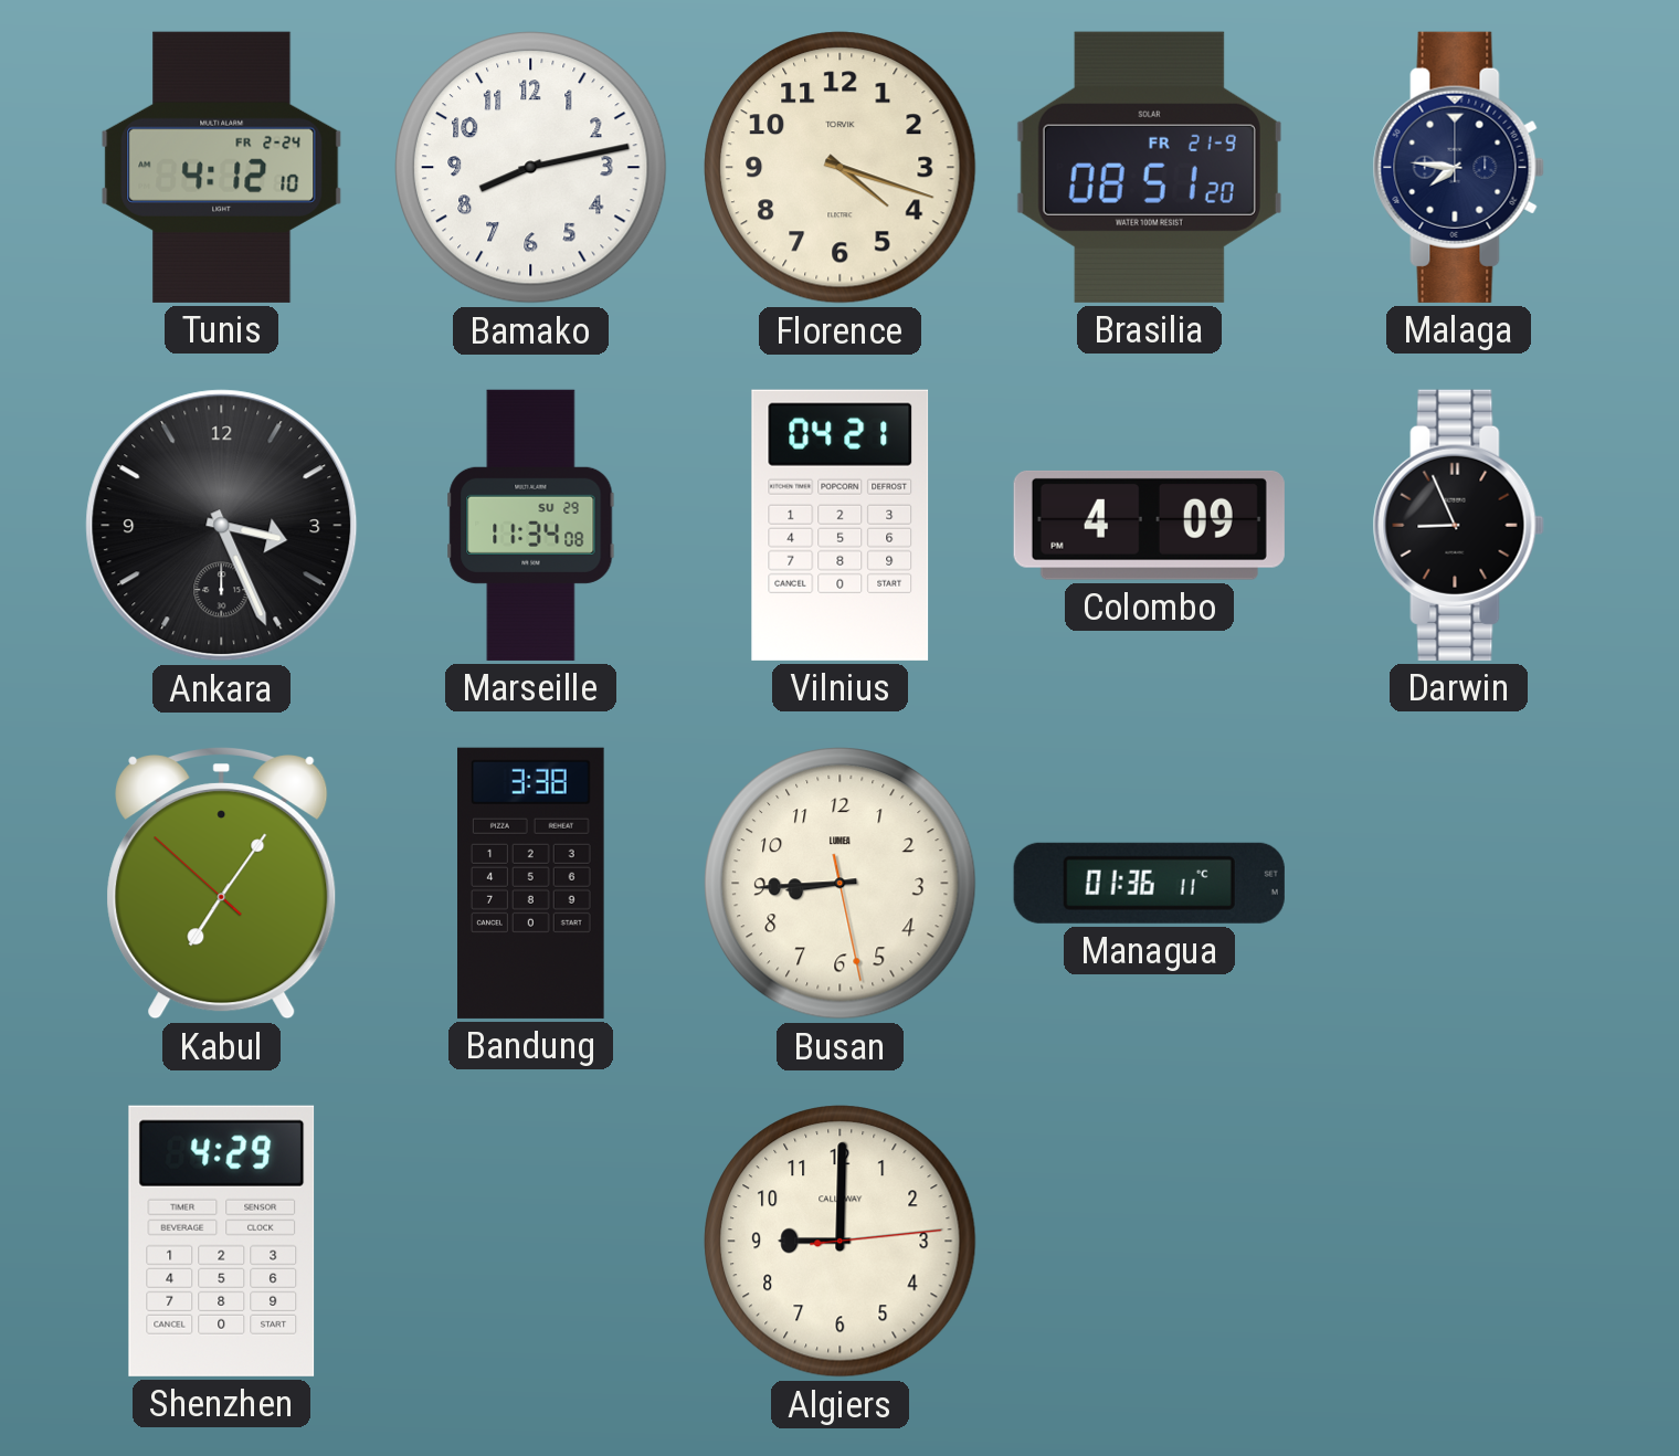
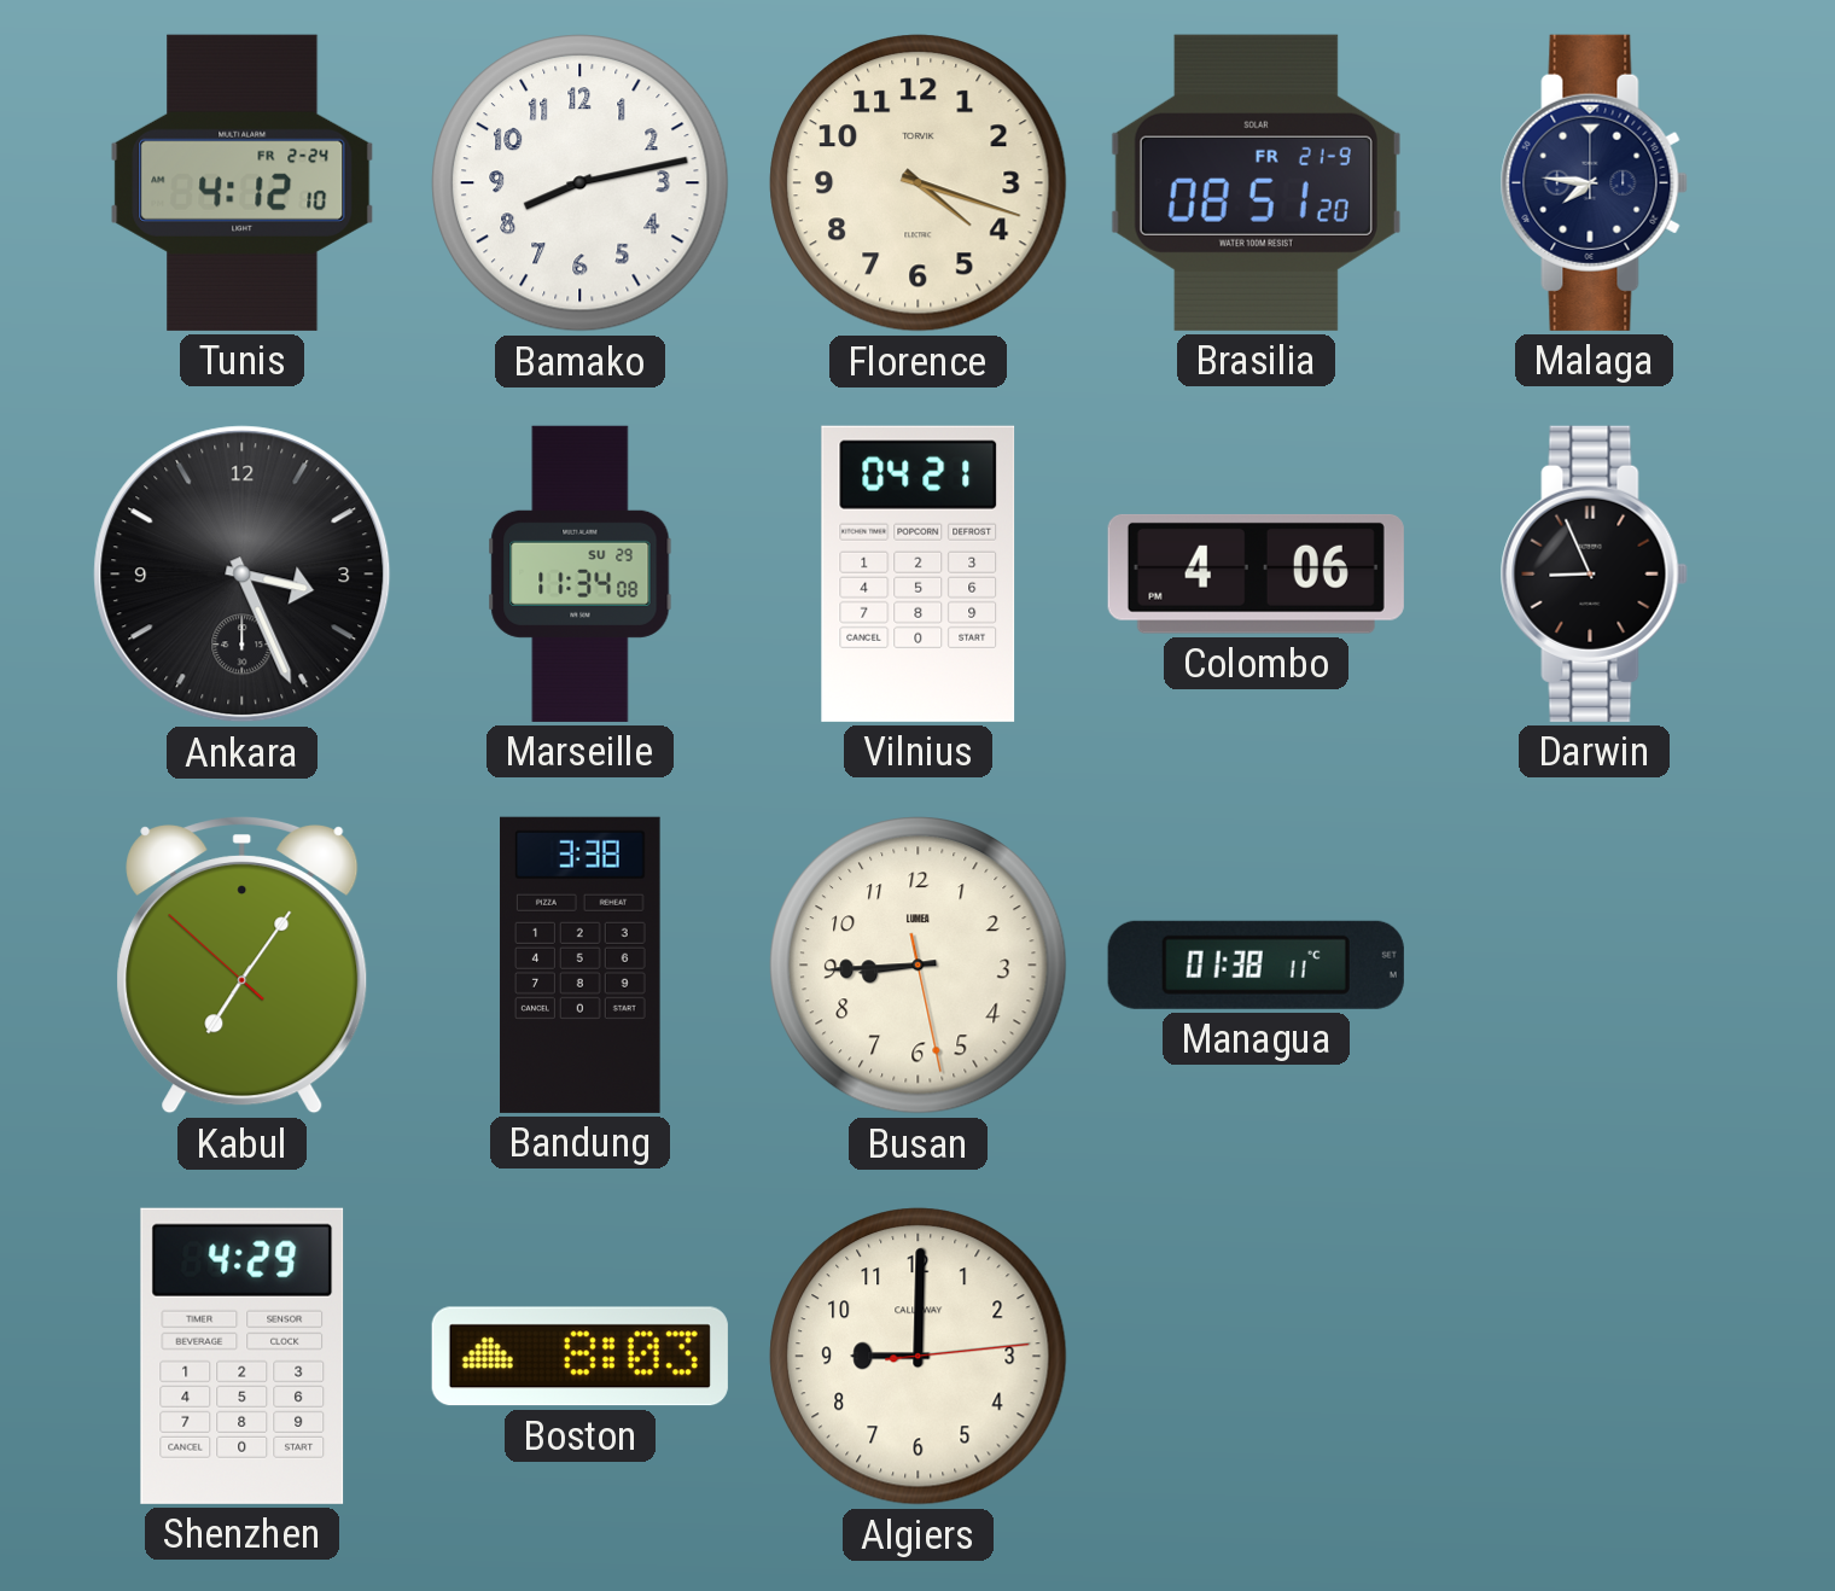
Colombo: 4:09 -> 4:06 (1256, 573)
Managua: 01:36 -> 01:38 (1256, 964)
Boston: none -> 8:03 (579, 1357)
